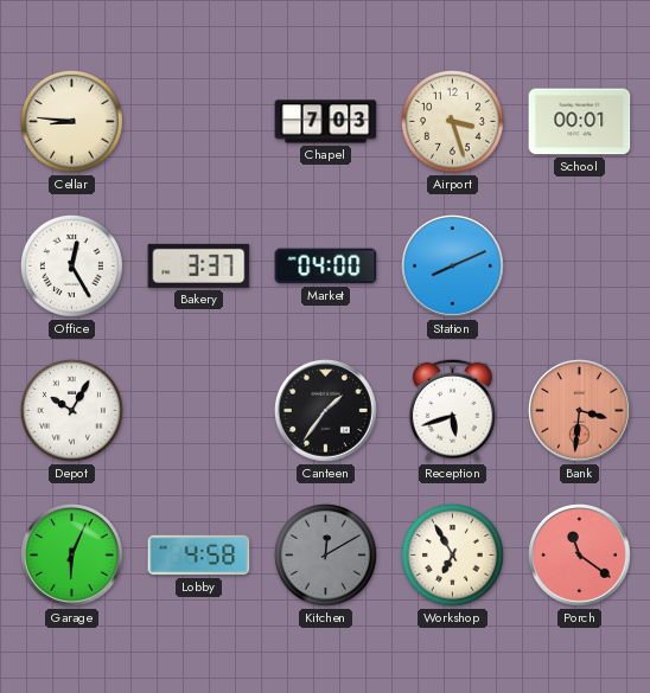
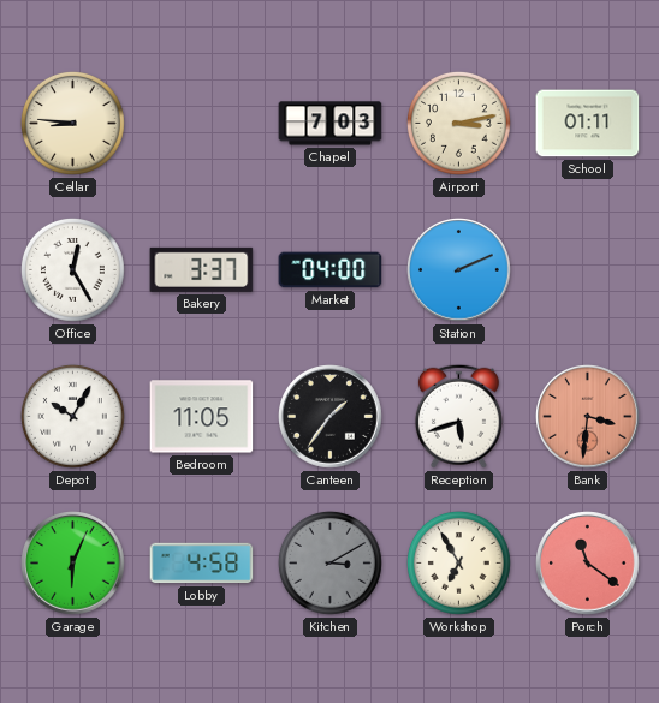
Airport: 3:27 -> 3:13 (458, 123)
School: 00:01 -> 01:11 (588, 124)
Station: 8:11 -> 2:11 (459, 270)
Bedroom: none -> 11:05 (202, 417)
Kitchen: 12:10 -> 3:10 (329, 562)
